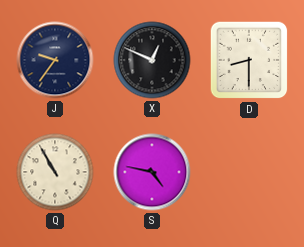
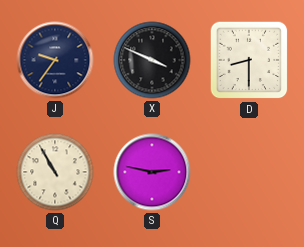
X: 12:49 -> 3:49 (152, 60)
S: 4:47 -> 2:47 (152, 172)
